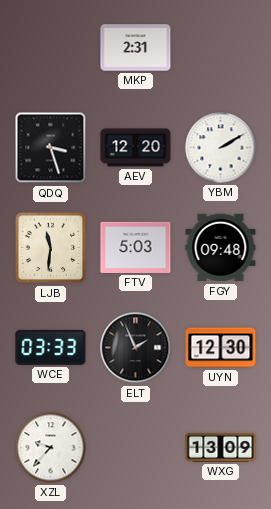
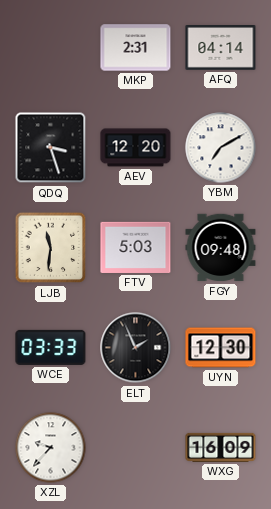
AFQ: none -> 04:14 (221, 48)
YBM: 2:10 -> 7:10 (221, 148)
WXG: 13:09 -> 16:09 (221, 447)
